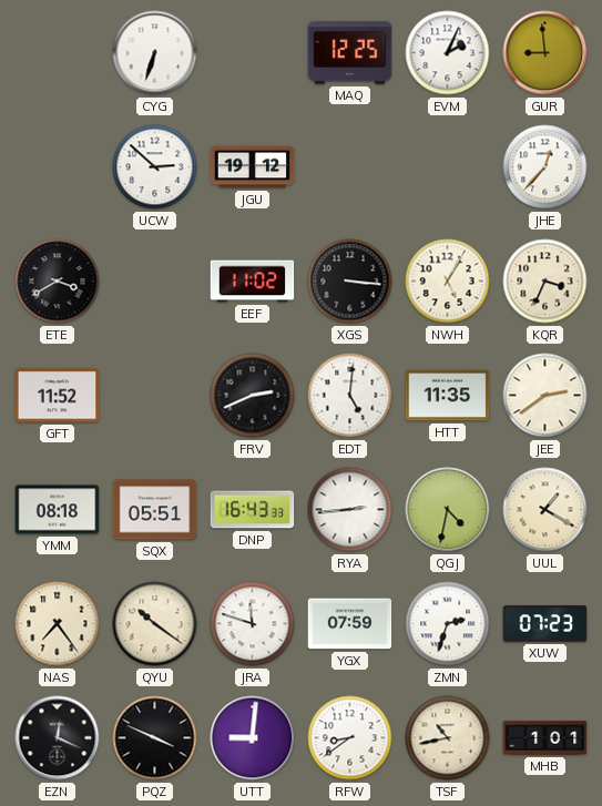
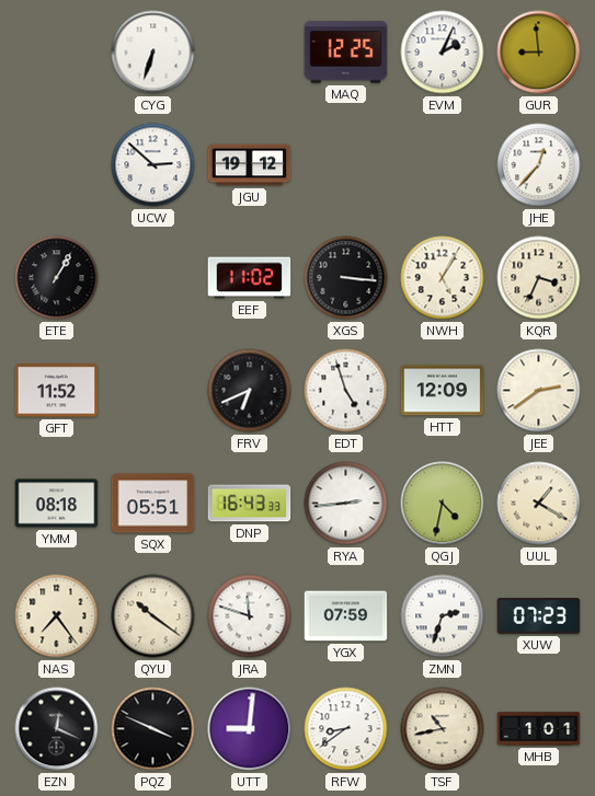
ETE: 3:40 -> 1:05 (57, 278)
FRV: 2:41 -> 6:41 (250, 391)
EDT: 5:01 -> 4:57 (346, 391)
HTT: 11:35 -> 12:09 (443, 391)
